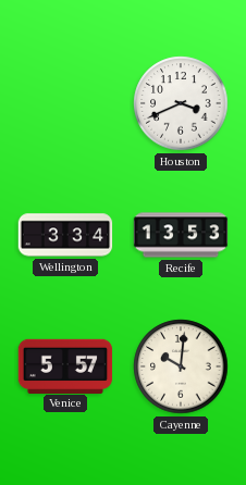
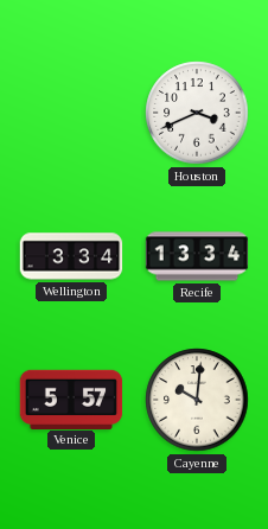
Recife: 13:53 -> 13:34 (197, 256)
